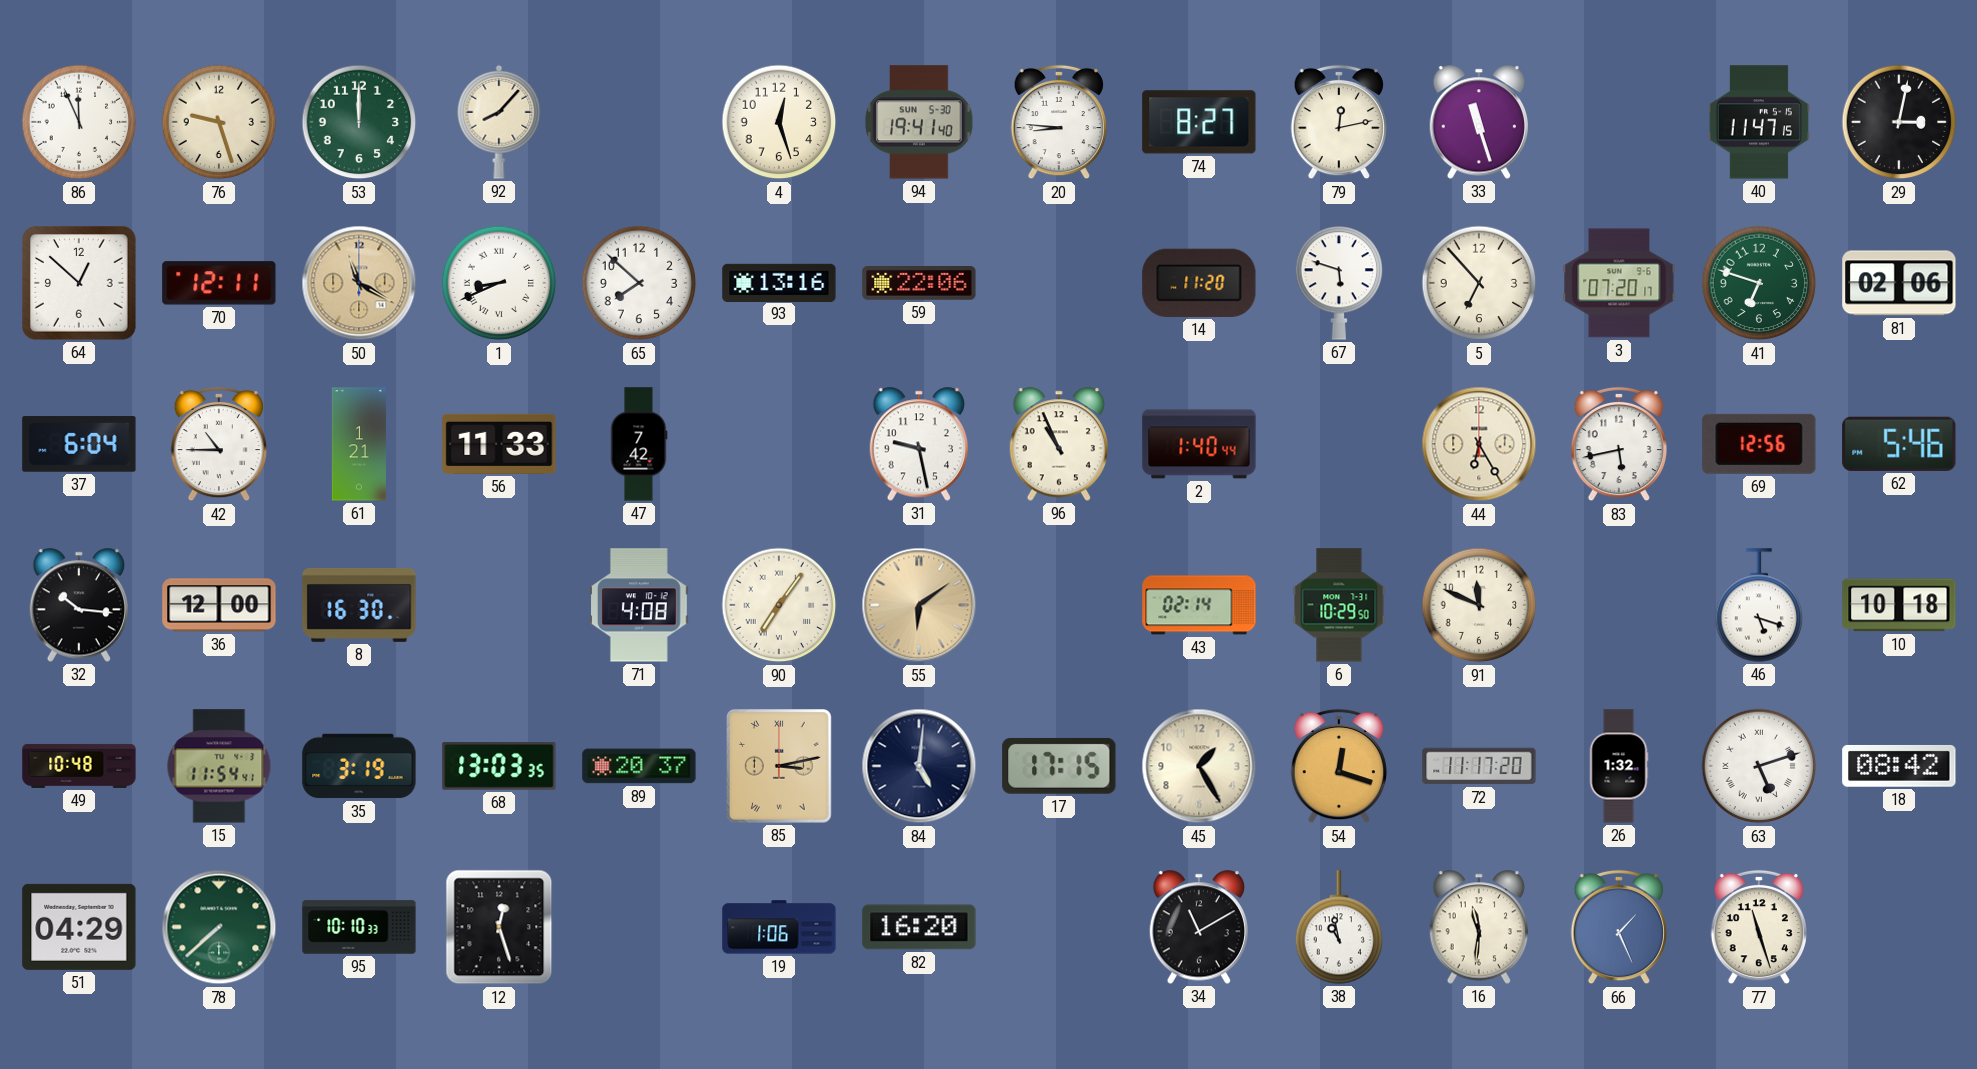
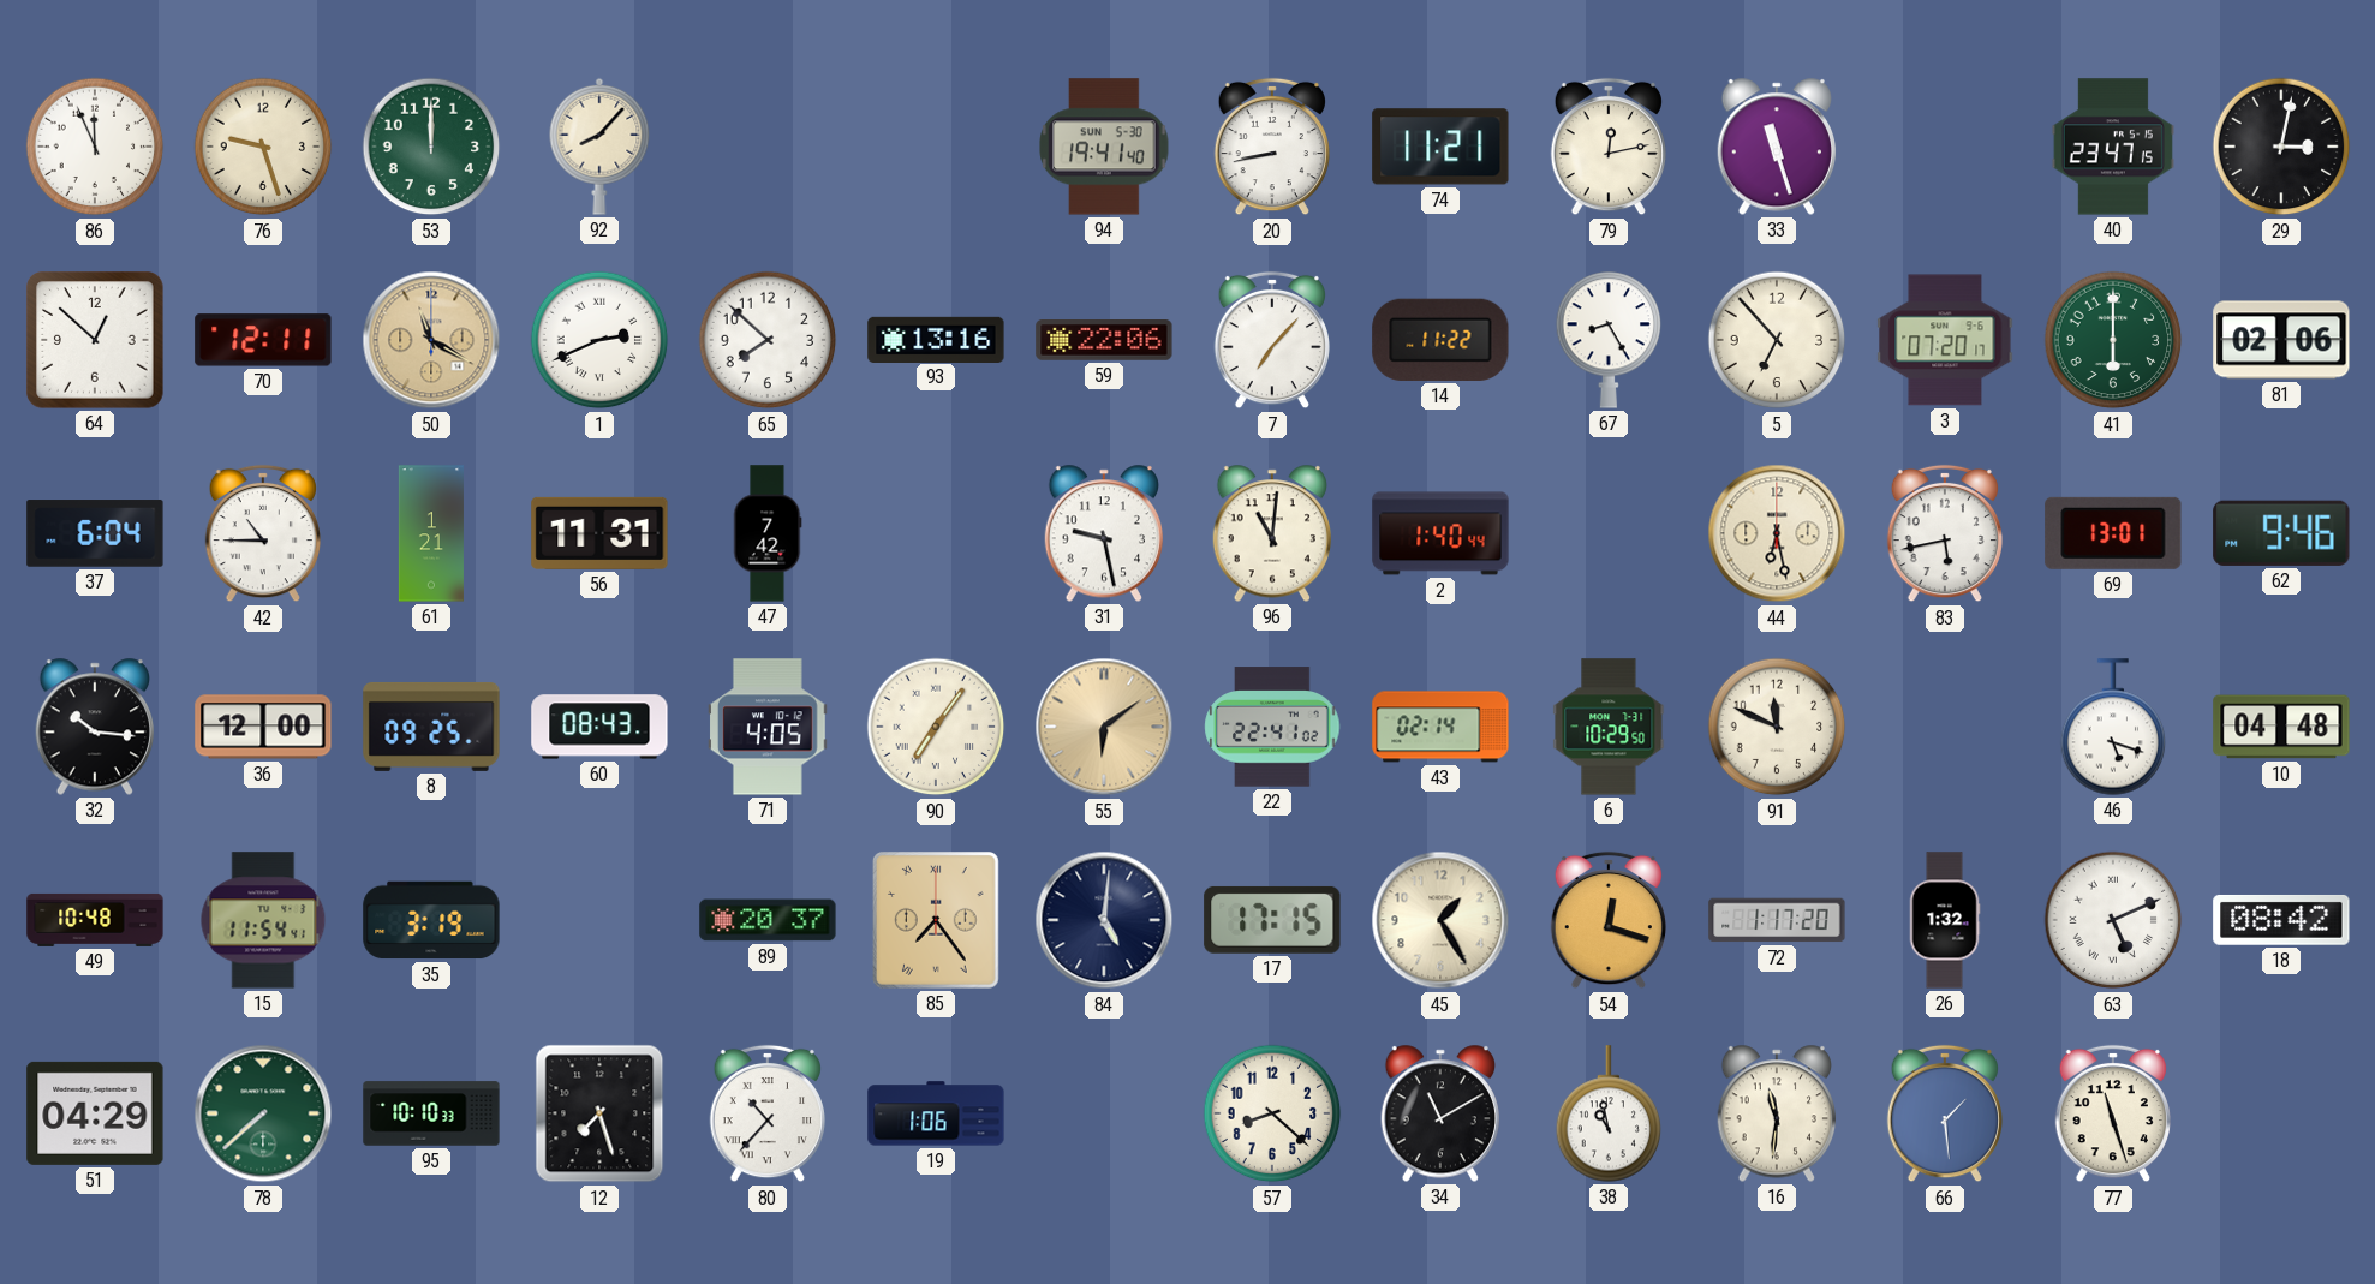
4: 12:27 -> none (779, 122)
20: 8:46 -> 8:43 (1271, 147)
74: 8:27 -> 11:21 (1440, 147)
40: 11:47 -> 23:47 (2113, 147)
1: 8:41 -> 2:41 (599, 340)
7: none -> 7:07 (1271, 340)
14: 11:20 -> 11:22 (1440, 340)
67: 5:48 -> 8:25 (1609, 340)
41: 6:48 -> 6:00 (2113, 340)
56: 11:33 -> 11:31 (599, 533)
96: 10:56 -> 11:01 (1271, 533)
44: 6:25 -> 6:28 (1777, 533)
69: 12:56 -> 13:01 (2113, 533)
62: 5:46 -> 9:46 (2281, 533)
8: 16:30 -> 09:25 (431, 727)
60: none -> 08:43 (599, 727)
71: 4:08 -> 4:05 (769, 727)
22: none -> 22:41 (1272, 727)
10: 10:18 -> 04:48 (2281, 727)
68: 13:03 -> none (499, 767)
85: 3:13 -> 7:24 (937, 921)
72: 11:17 -> 1:17 (1777, 920)
63: 5:12 -> 5:11 (2113, 920)
12: 12:27 -> 7:27 (599, 1113)
80: none -> 10:37 (766, 1113)
82: 16:20 -> none (919, 927)
57: none -> 8:22 (1272, 1113)
66: 1:26 -> 1:29 (1944, 1113)
